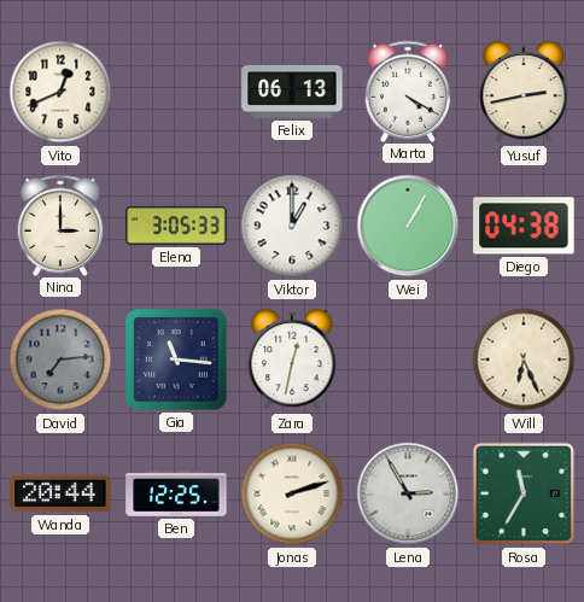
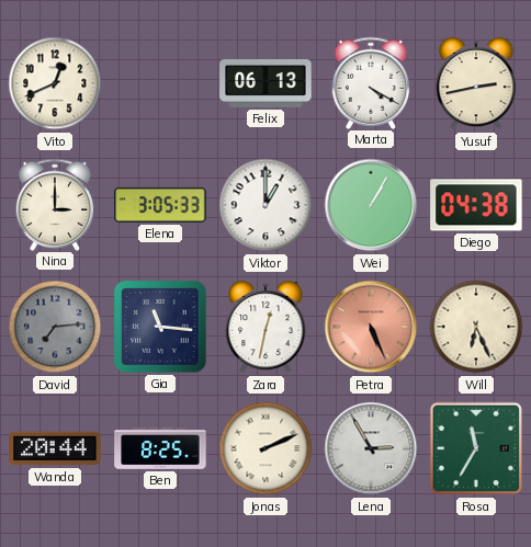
Petra: none -> 5:26 (371, 327)
Ben: 12:25 -> 8:25 (160, 448)
Jonas: 2:12 -> 2:11 (265, 448)
